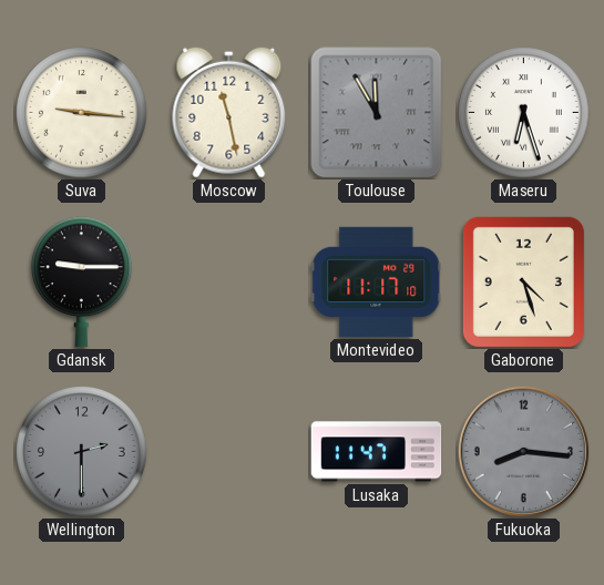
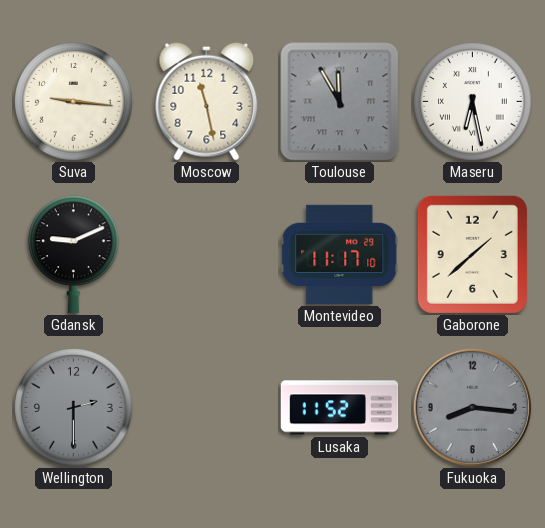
Maseru: 6:27 -> 6:28 (473, 102)
Gdansk: 9:15 -> 9:11 (74, 255)
Gaborone: 4:27 -> 1:38 (472, 254)
Lusaka: 11:47 -> 11:52 (340, 408)
